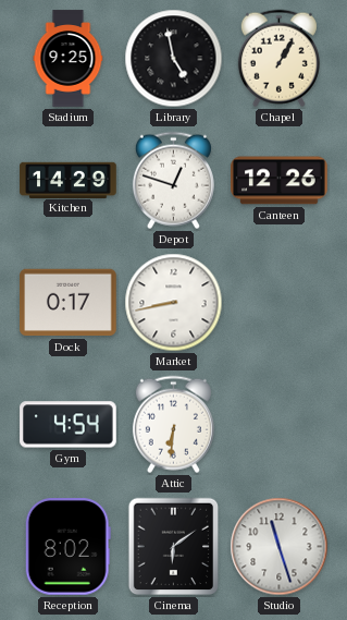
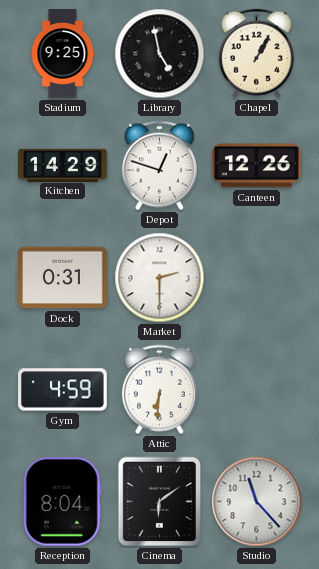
Dock: 0:17 -> 0:31 (63, 278)
Market: 8:43 -> 2:30 (160, 278)
Gym: 4:54 -> 4:59 (63, 390)
Reception: 8:02 -> 8:04 (62, 502)
Studio: 11:27 -> 11:23 (257, 502)
